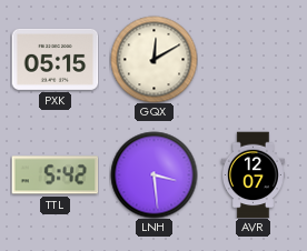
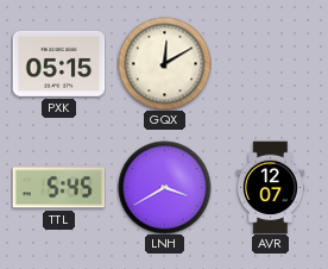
TTL: 5:42 -> 5:45 (58, 188)
LNH: 3:29 -> 3:40 (164, 187)
